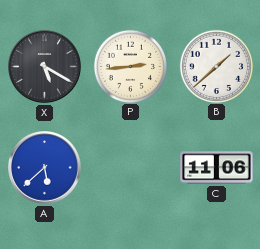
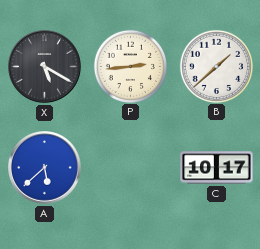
C: 11:06 -> 10:17 (217, 168)
